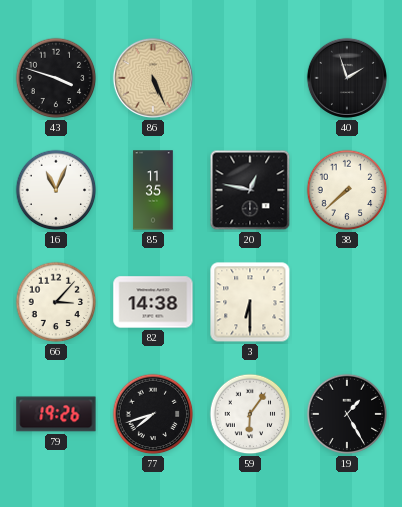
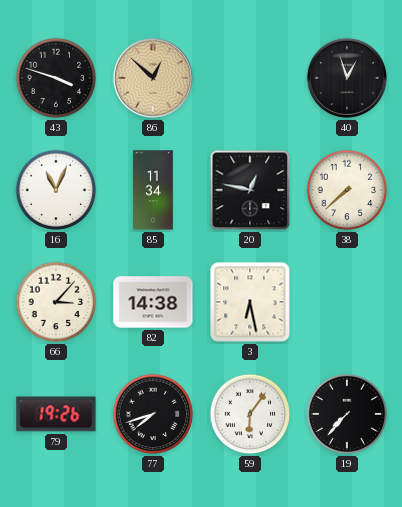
86: 5:26 -> 12:52 (153, 78)
40: 1:57 -> 12:57 (347, 78)
85: 11:35 -> 11:34 (153, 190)
3: 6:30 -> 6:28 (250, 302)
19: 1:25 -> 7:37 (347, 414)
